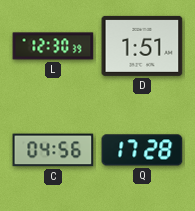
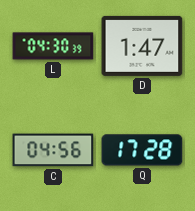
L: 12:30 -> 04:30 (53, 46)
D: 1:51 -> 1:47 (142, 46)
